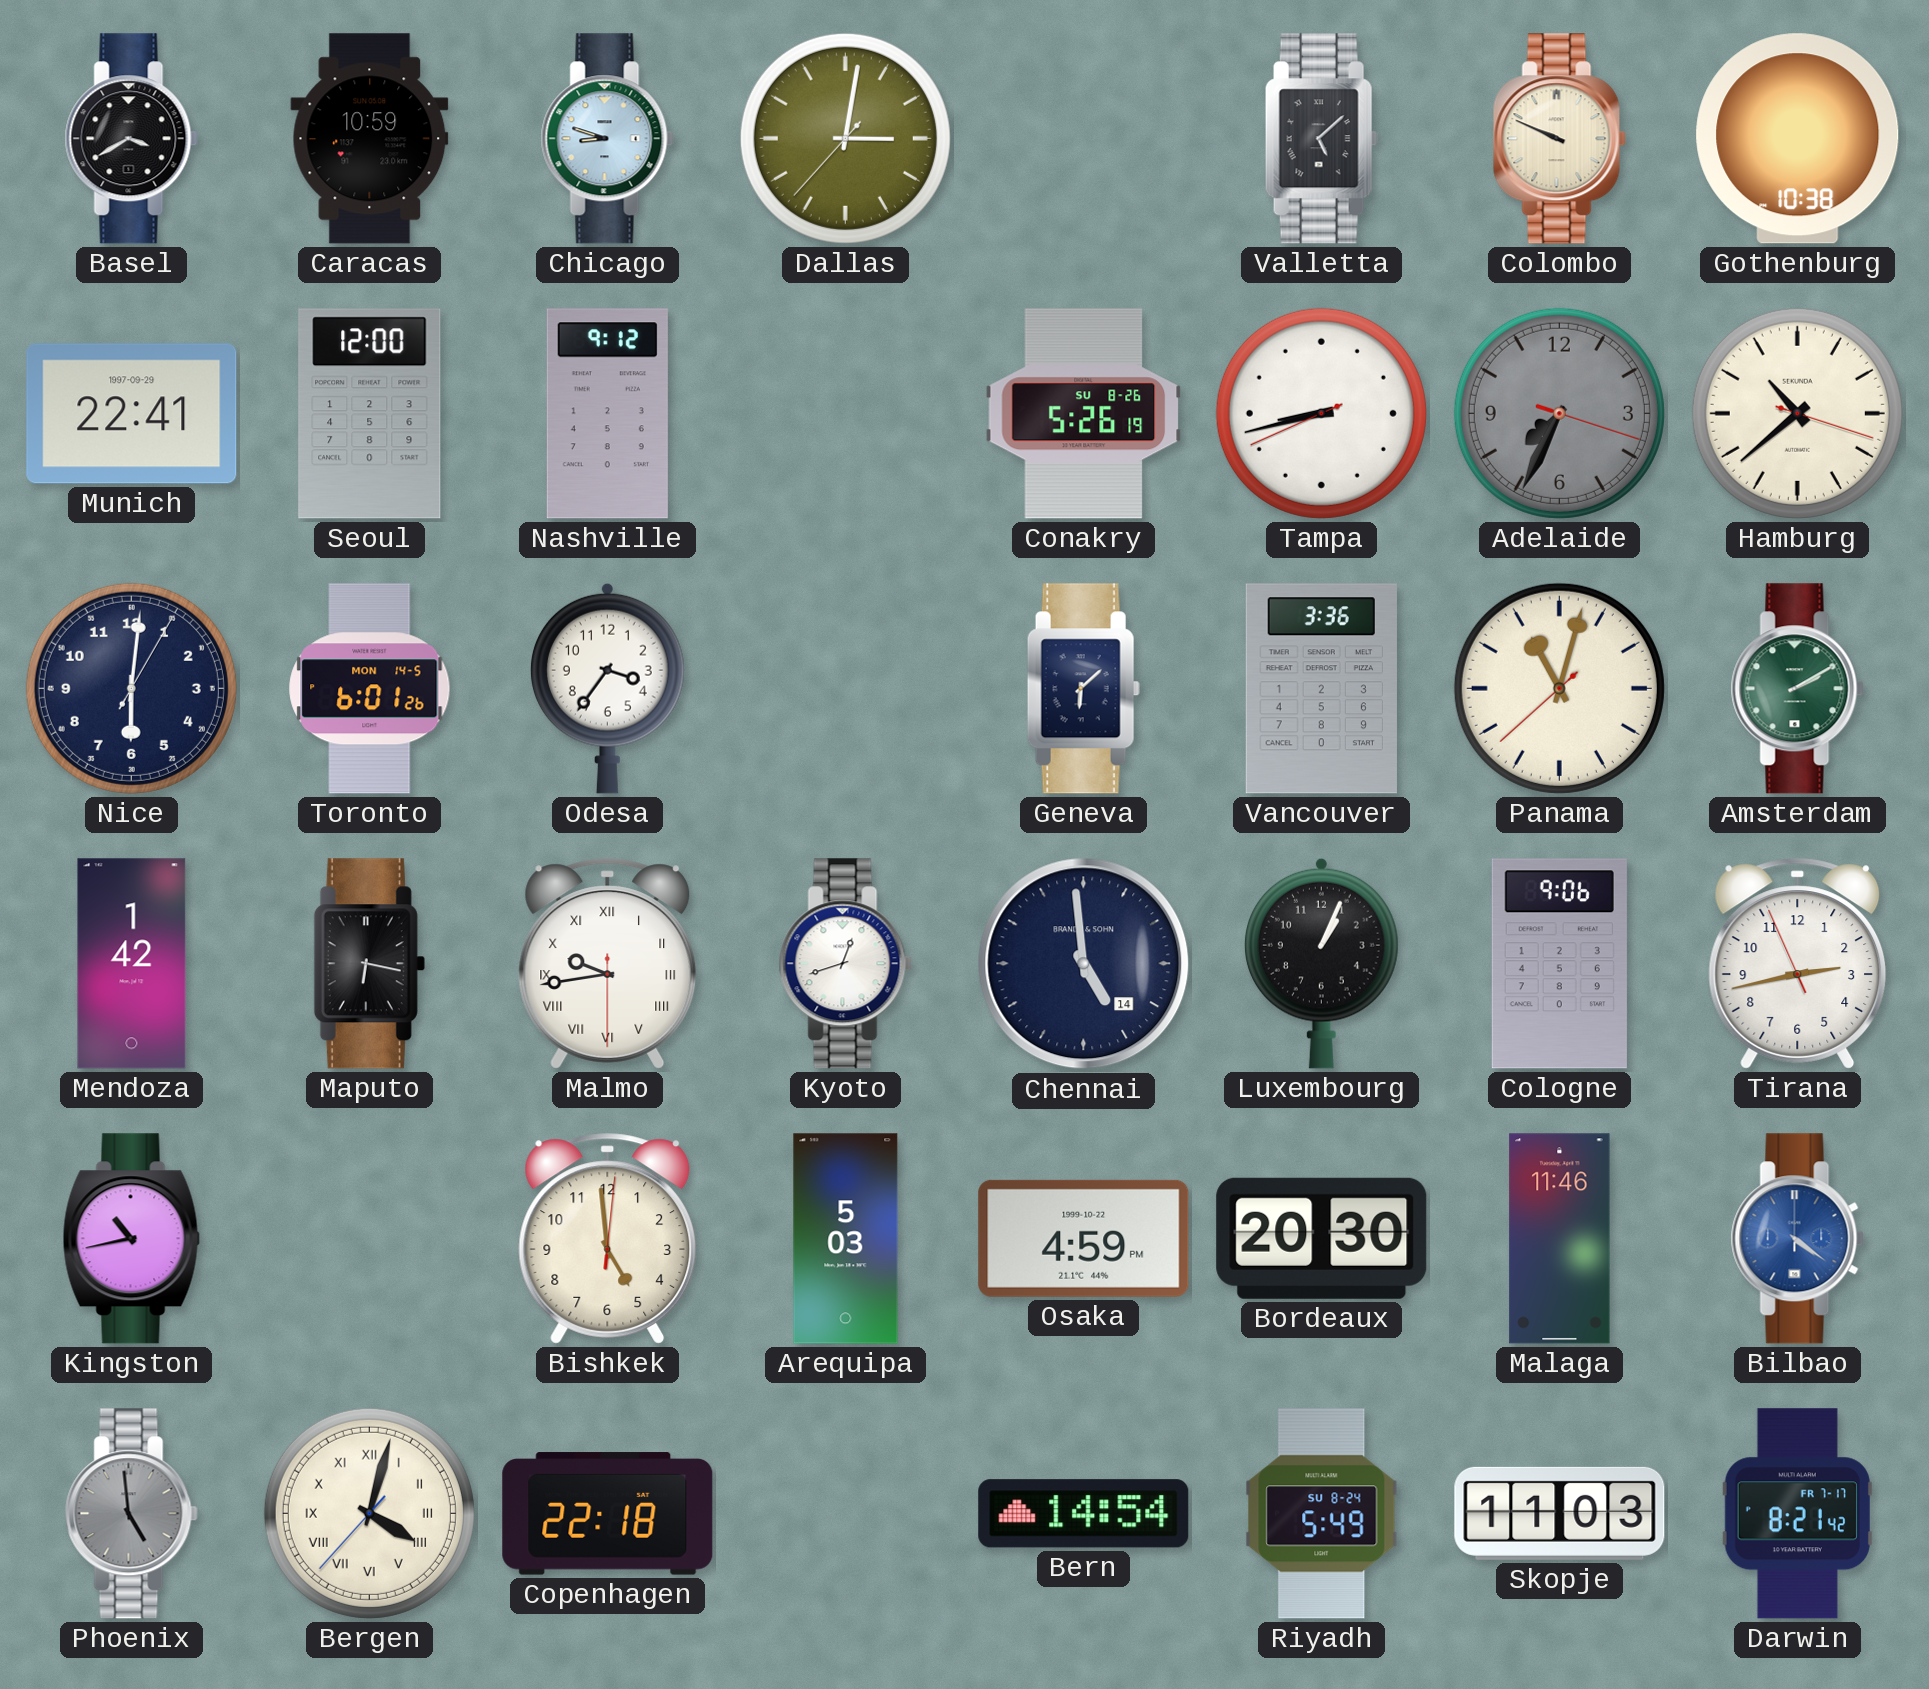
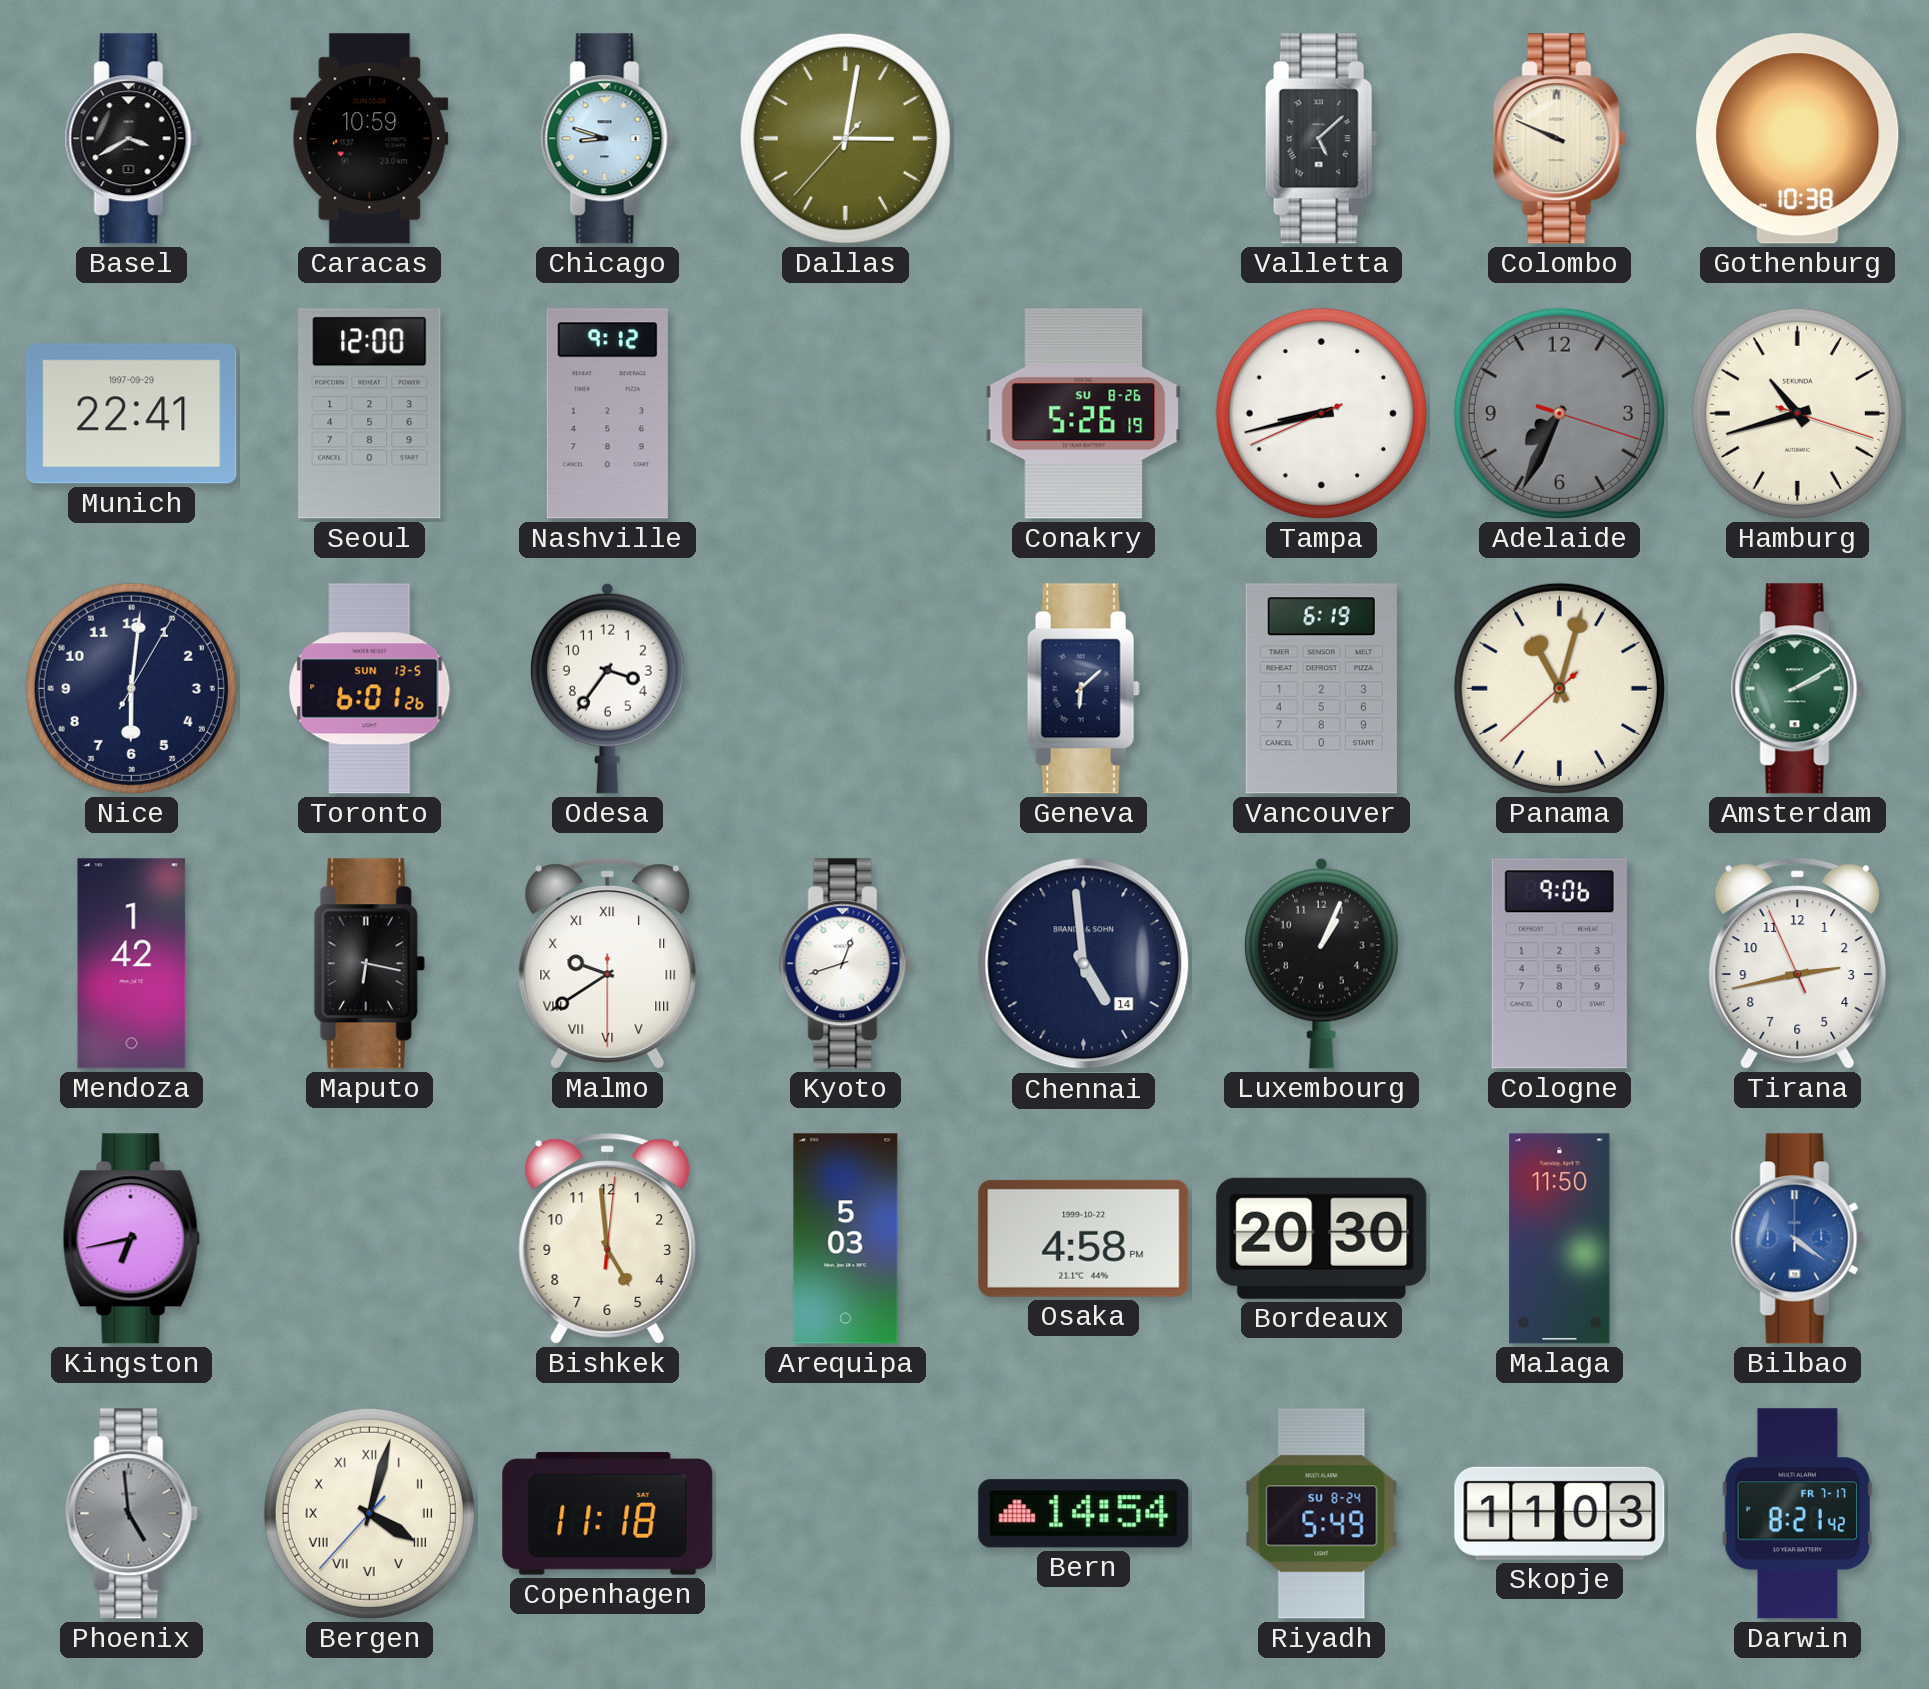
Hamburg: 10:38 -> 10:42 (1797, 413)
Toronto date: MON 14-5 -> SUN 13-5 (370, 689)
Vancouver: 3:36 -> 6:19 (1321, 689)
Malmo: 9:43 -> 9:39 (608, 964)
Kingston: 10:43 -> 6:43 (131, 1239)
Osaka: 4:59 -> 4:58 (1084, 1238)
Malaga: 11:46 -> 11:50 (1560, 1239)
Copenhagen: 22:18 -> 11:18 (608, 1514)
